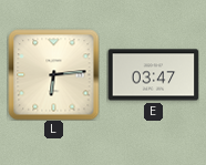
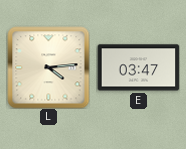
L: 6:14 -> 4:14 (48, 67)
